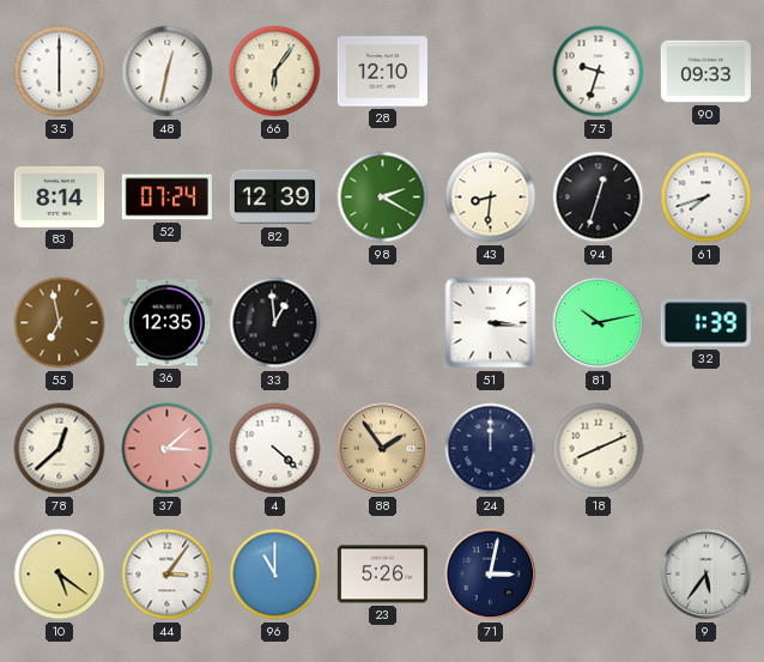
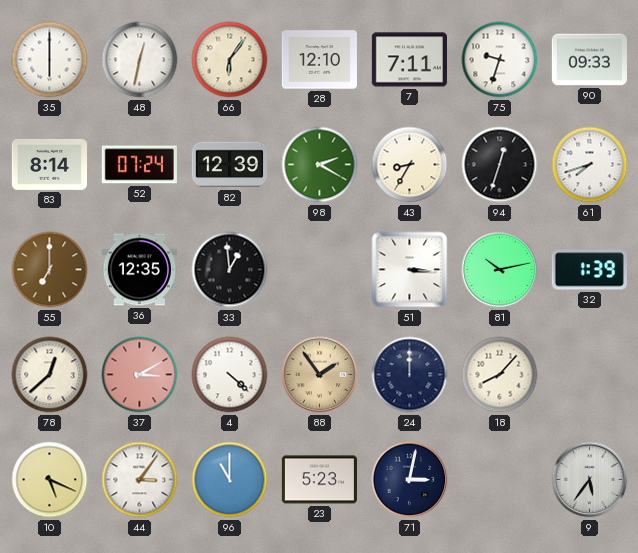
7: none -> 7:11 (409, 60)
43: 8:31 -> 8:35 (410, 165)
55: 6:58 -> 7:00 (50, 270)
37: 3:08 -> 3:10 (140, 375)
18: 8:11 -> 8:07 (500, 375)
10: 5:21 -> 5:19 (50, 480)
23: 5:26 -> 5:23 (319, 480)
